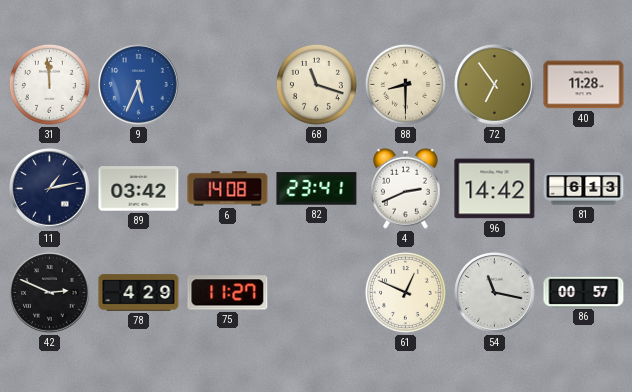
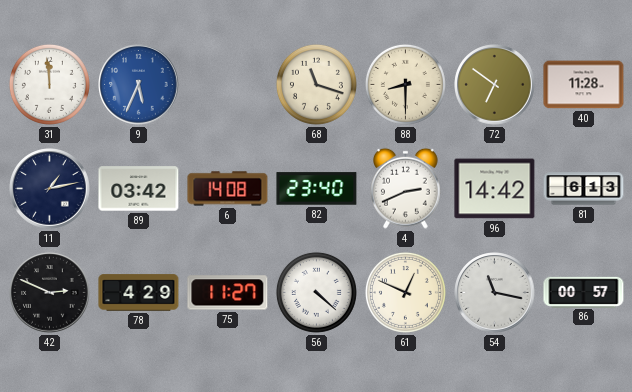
72: 6:54 -> 6:51 (495, 85)
82: 23:41 -> 23:40 (317, 189)
56: none -> 4:22 (316, 292)
